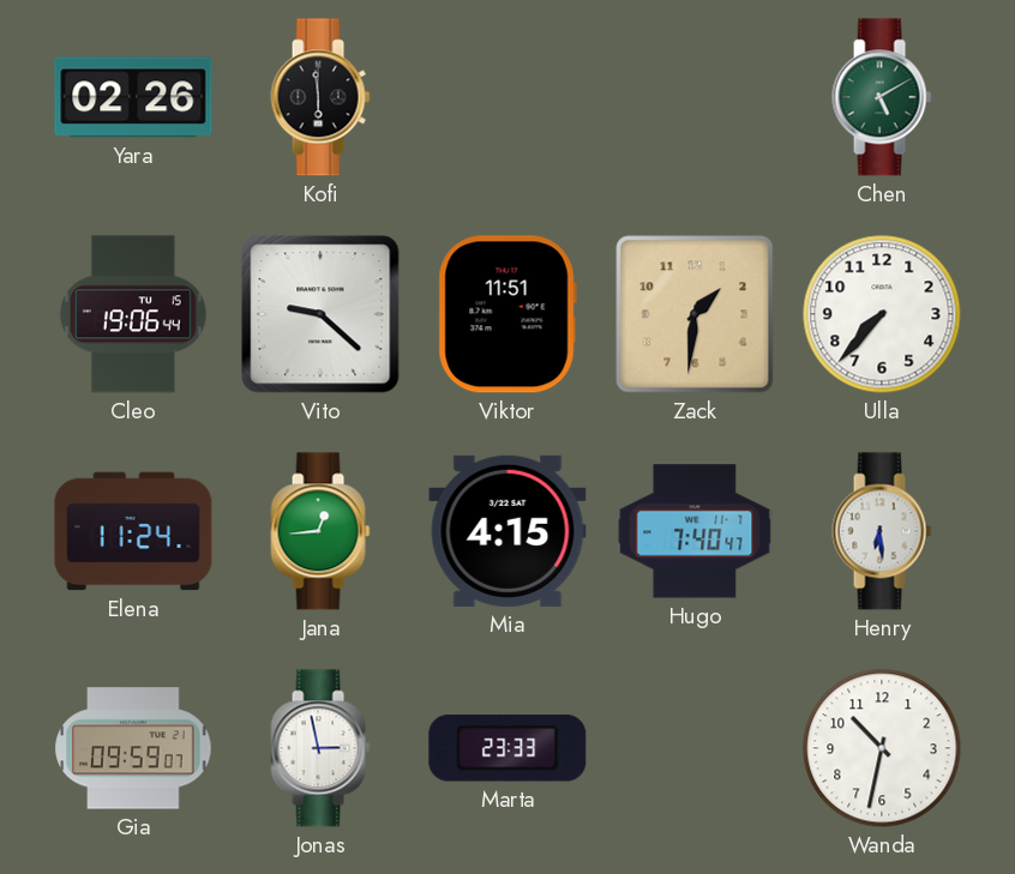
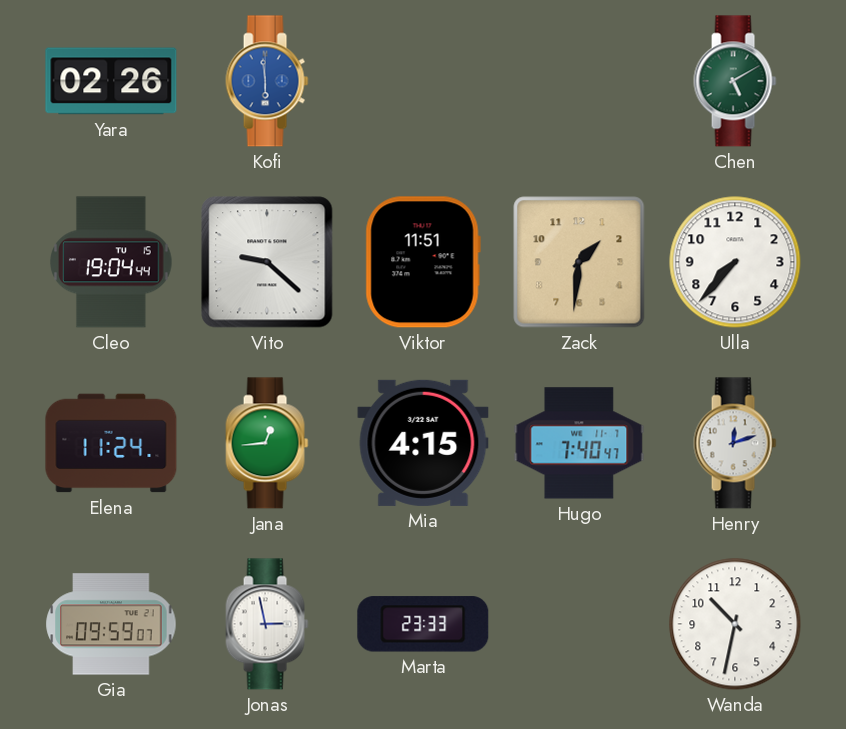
Kofi dial: black -> blue (267, 81)
Cleo: 19:06 -> 19:04 (111, 262)
Henry: 6:29 -> 12:12 (735, 443)
